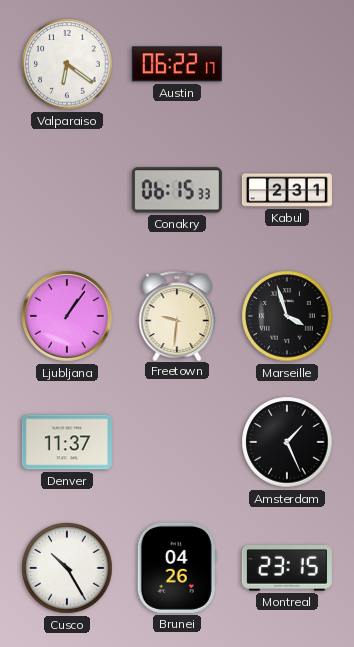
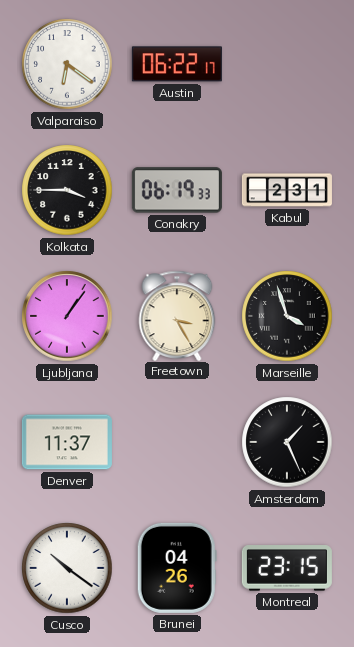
Kolkata: none -> 3:45 (67, 190)
Conakry: 06:15 -> 06:19 (177, 190)
Freetown: 9:31 -> 3:25 (177, 315)
Cusco: 10:25 -> 10:21 (67, 568)
